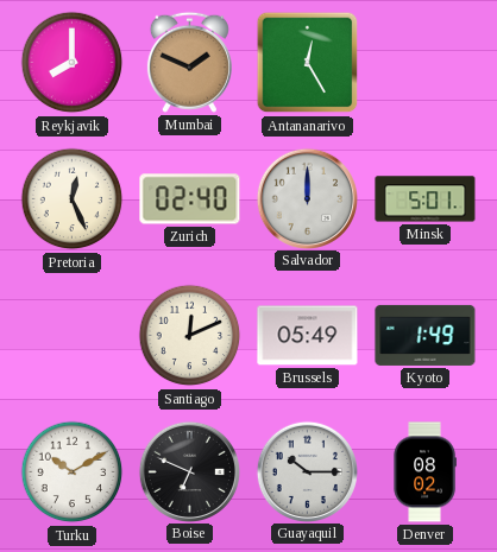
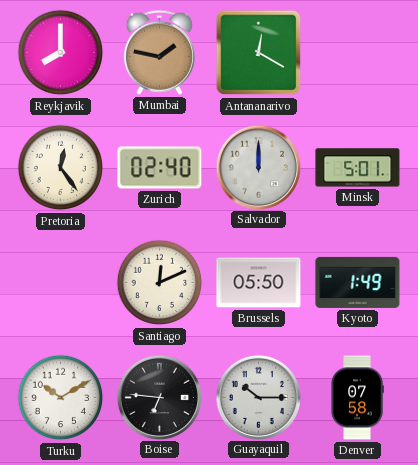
Mumbai: 1:49 -> 1:47 (159, 52)
Antananarivo: 12:25 -> 12:20 (259, 53)
Pretoria: 12:26 -> 12:24 (61, 168)
Brussels: 05:49 -> 05:50 (259, 283)
Boise: 6:49 -> 6:46 (159, 397)
Denver: 08:02 -> 07:58 (357, 398)
